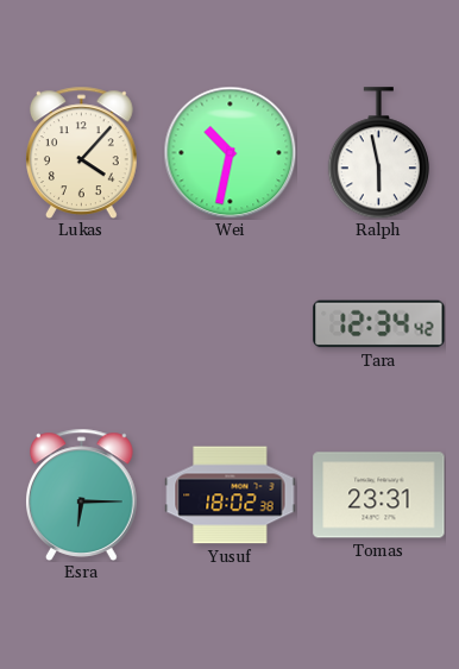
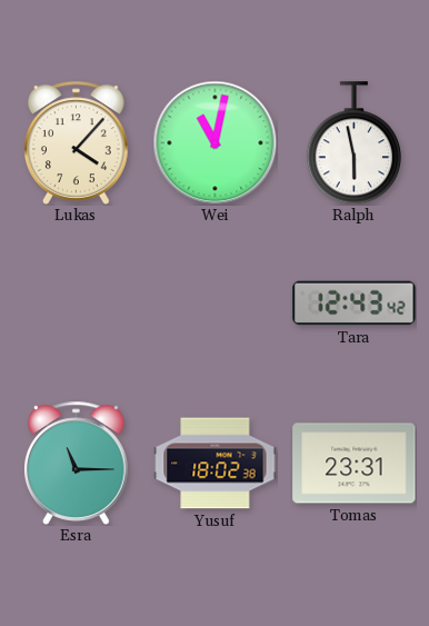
Wei: 10:32 -> 11:02 (214, 142)
Tara: 12:34 -> 12:43 (355, 304)
Esra: 6:15 -> 11:15 (77, 463)
